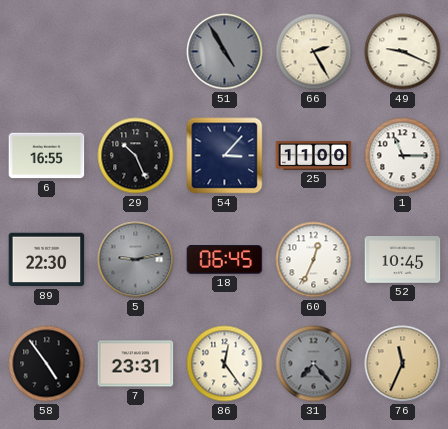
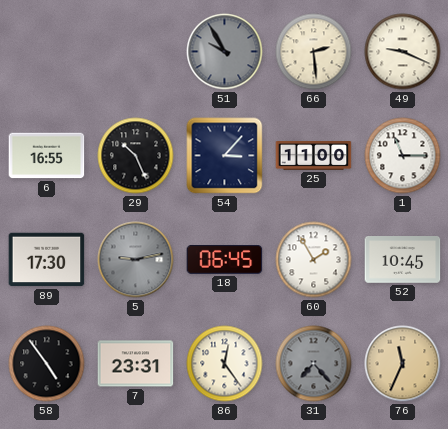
51: 4:55 -> 9:55 (225, 52)
66: 2:25 -> 2:29 (314, 52)
89: 22:30 -> 17:30 (47, 260)
60: 12:34 -> 1:55 (314, 260)
